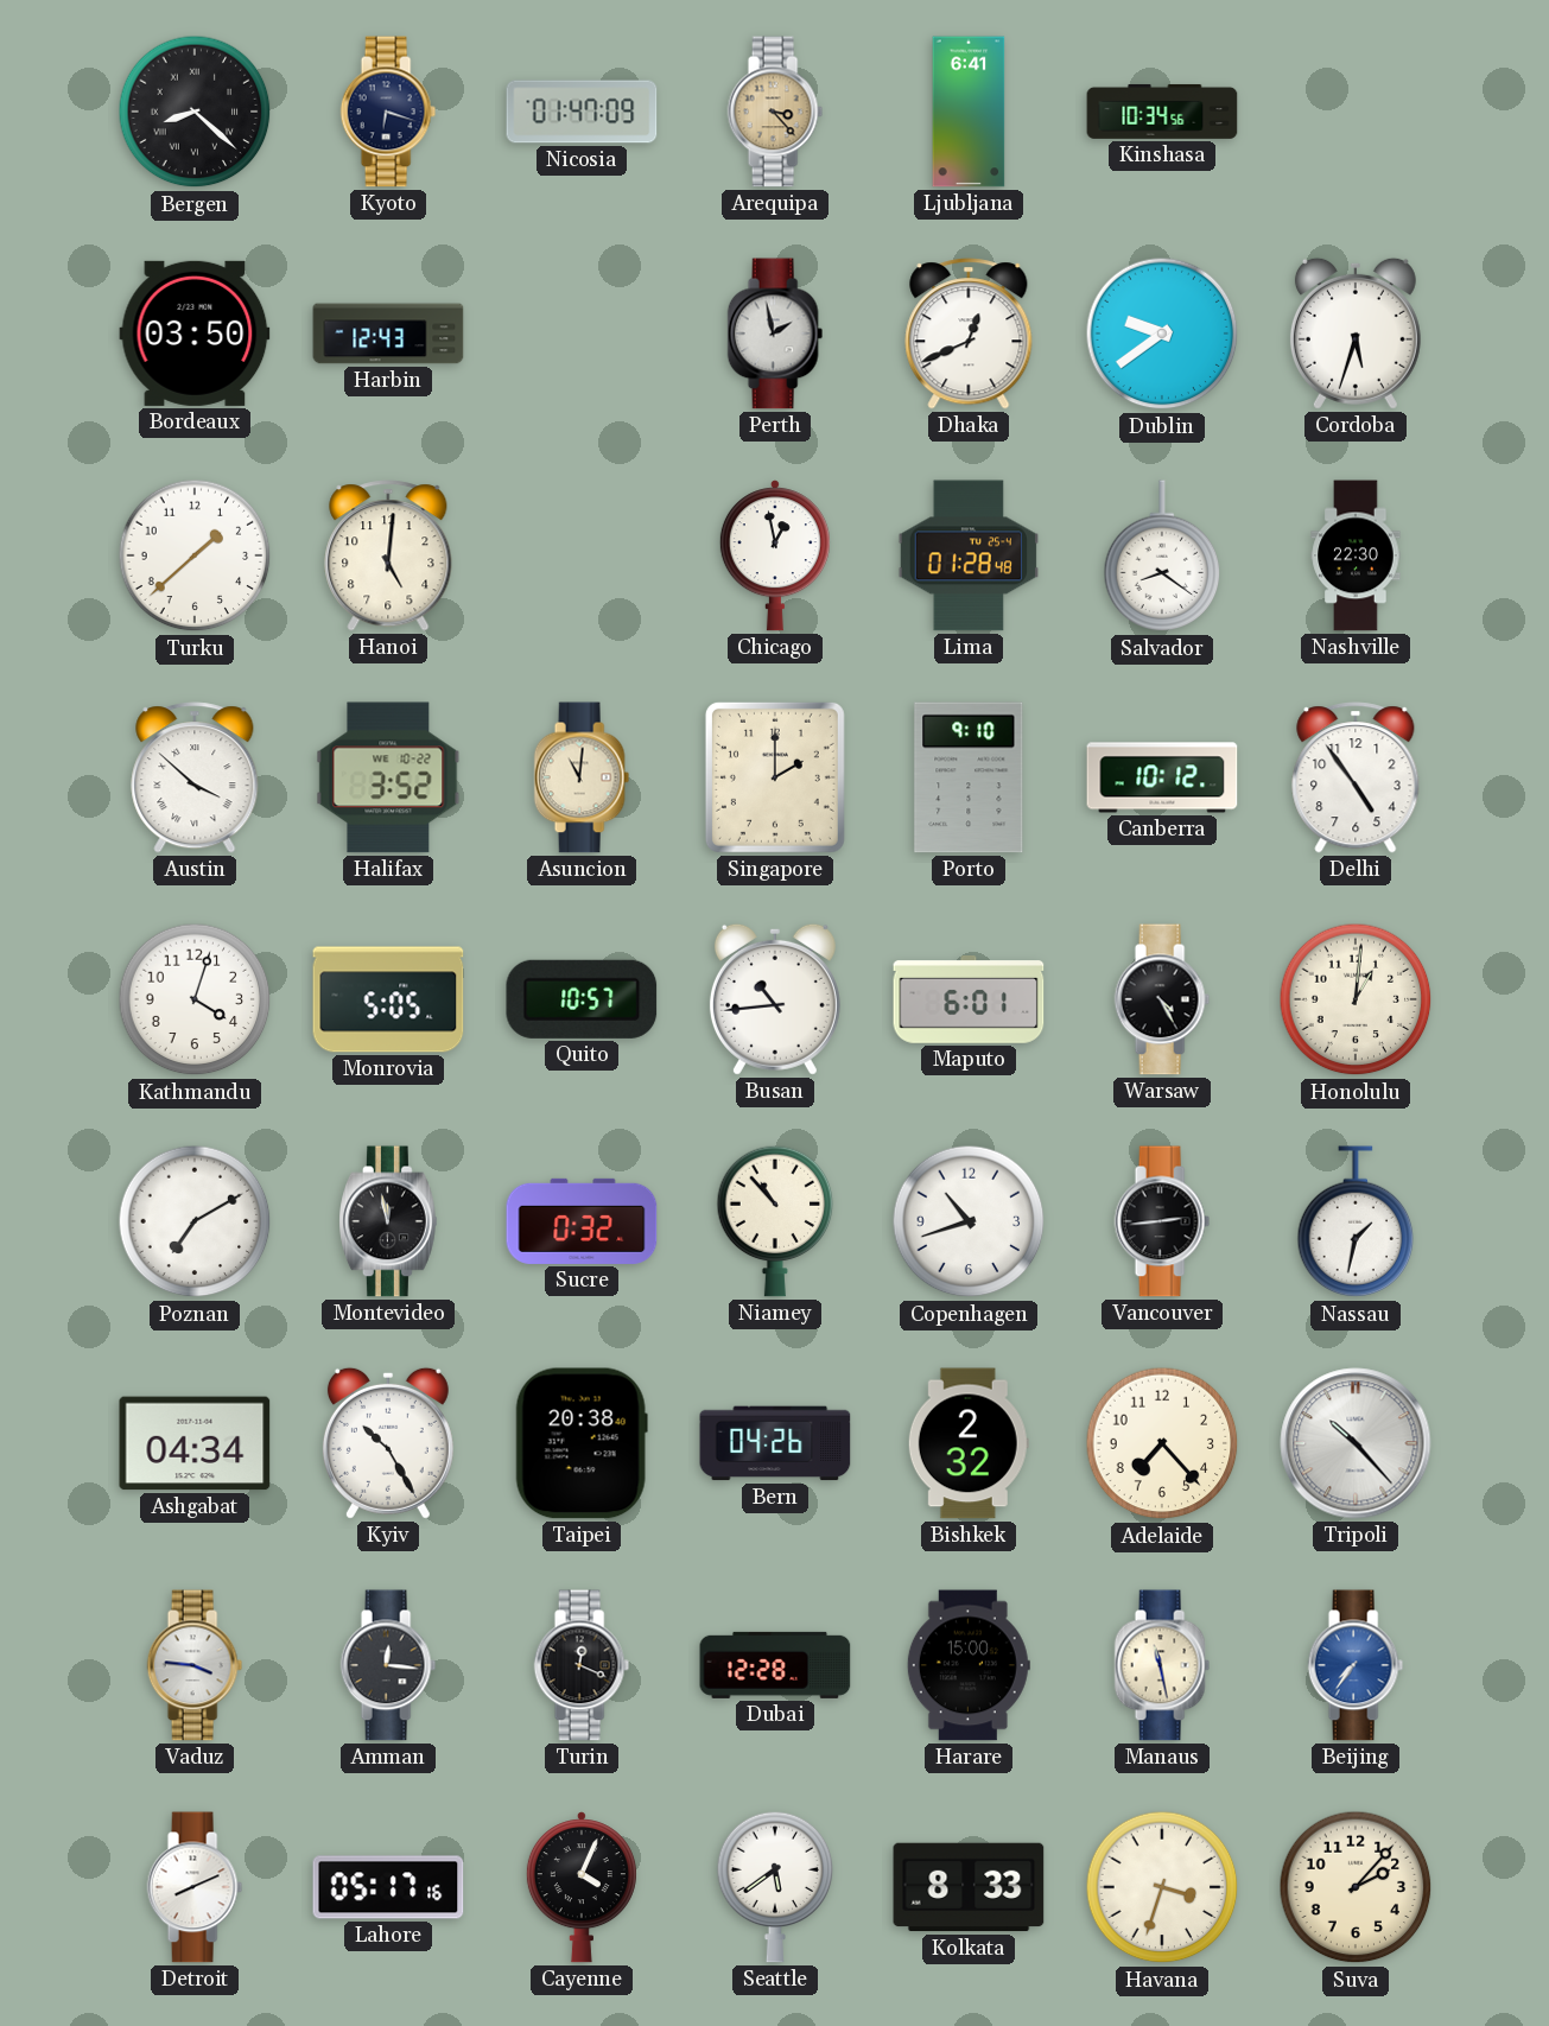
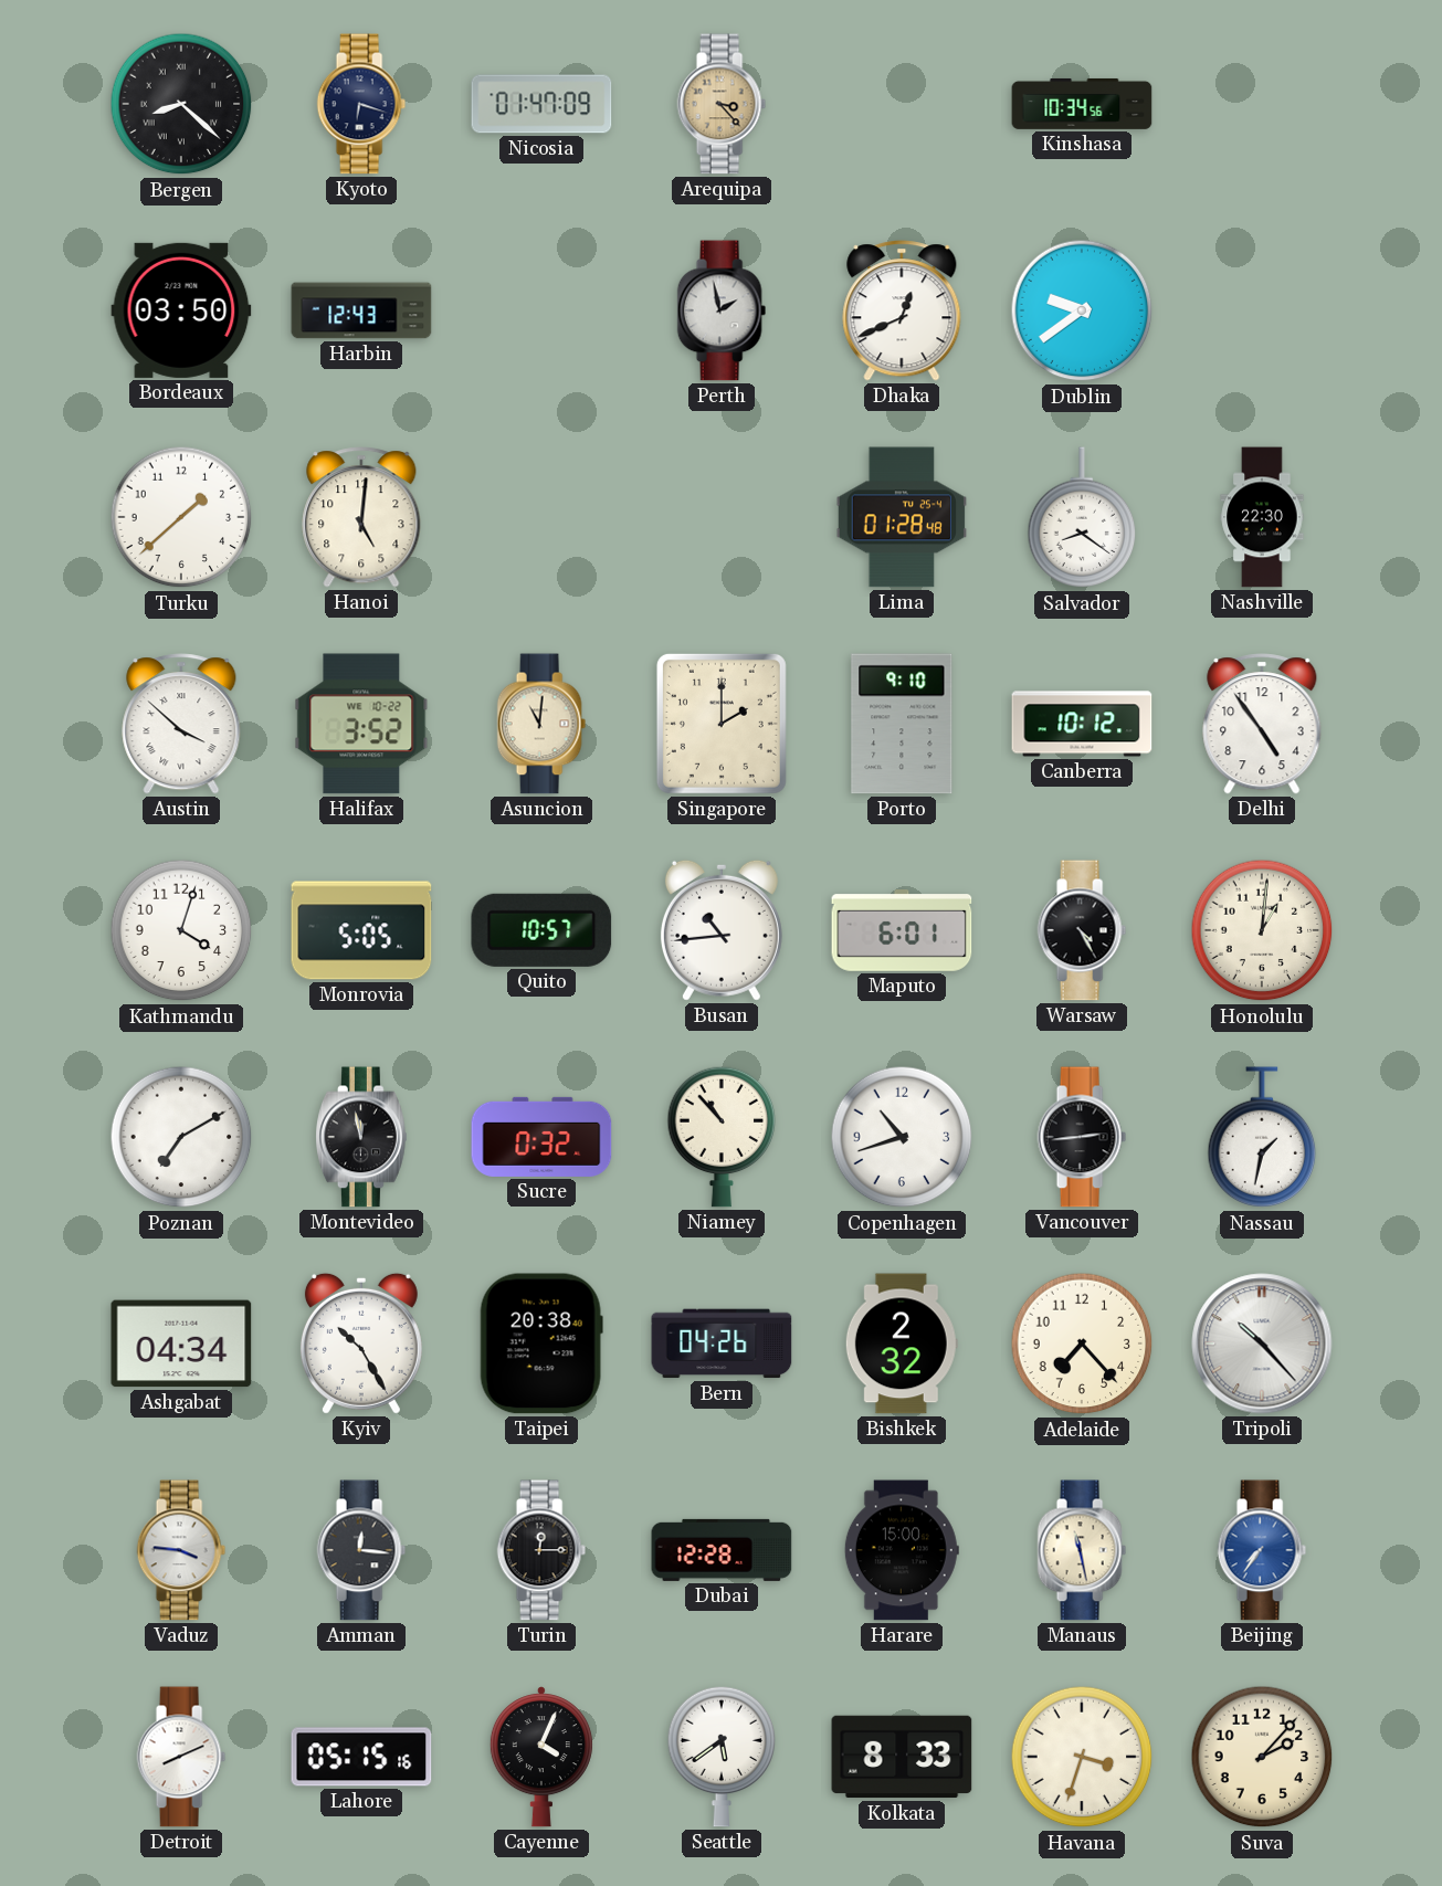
Ljubljana: 6:41 -> none (969, 112)
Cordoba: 5:33 -> none (1356, 334)
Chicago: 12:58 -> none (775, 555)
Turin: 12:19 -> 12:15 (541, 1550)
Lahore: 05:17 -> 05:15 (361, 1757)
